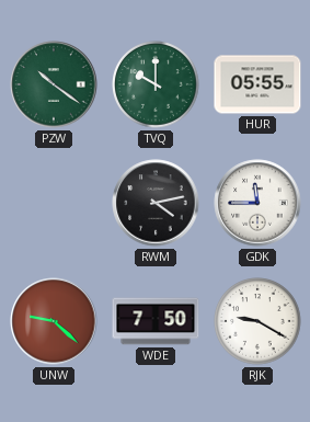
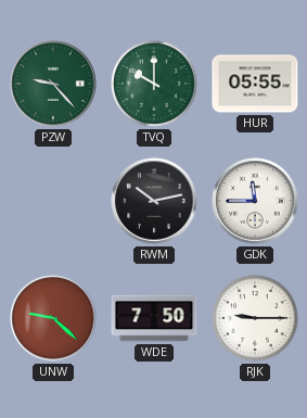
PZW: 10:21 -> 9:23 (53, 84)
RWM: 4:13 -> 10:13 (154, 201)
RJK: 9:20 -> 9:15 (255, 318)
